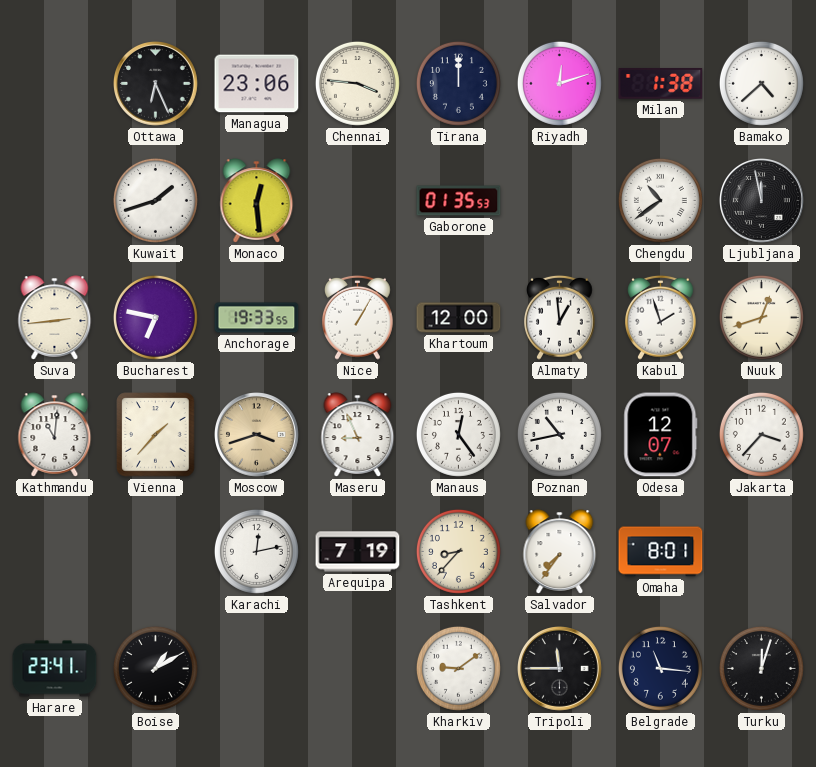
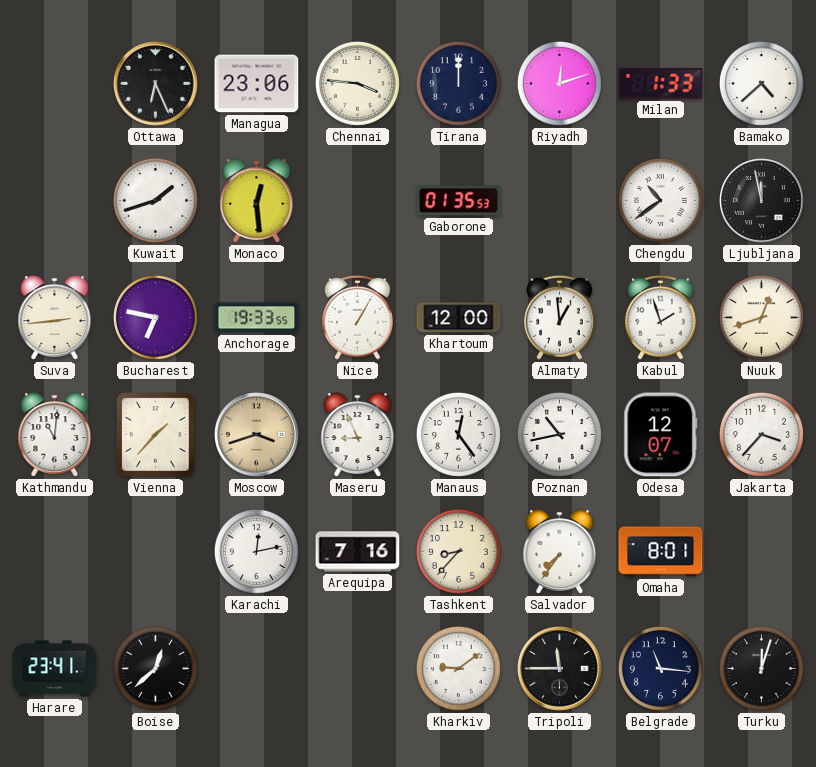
Milan: 1:38 -> 1:33 (661, 84)
Arequipa: 7:19 -> 7:16 (358, 552)
Boise: 1:10 -> 12:38 (155, 668)
